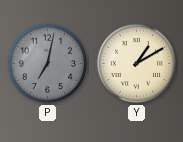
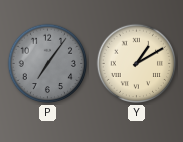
P: 7:02 -> 7:06 (48, 64)
